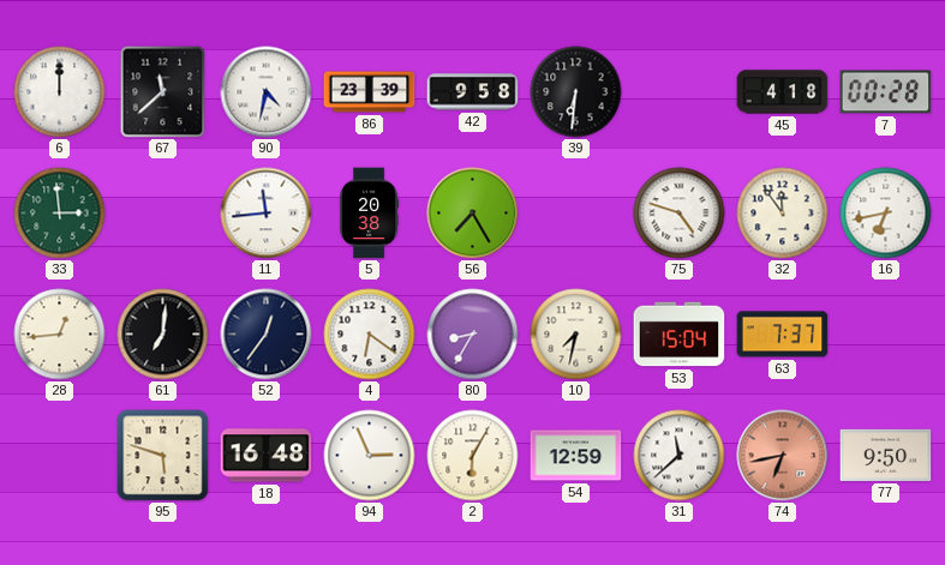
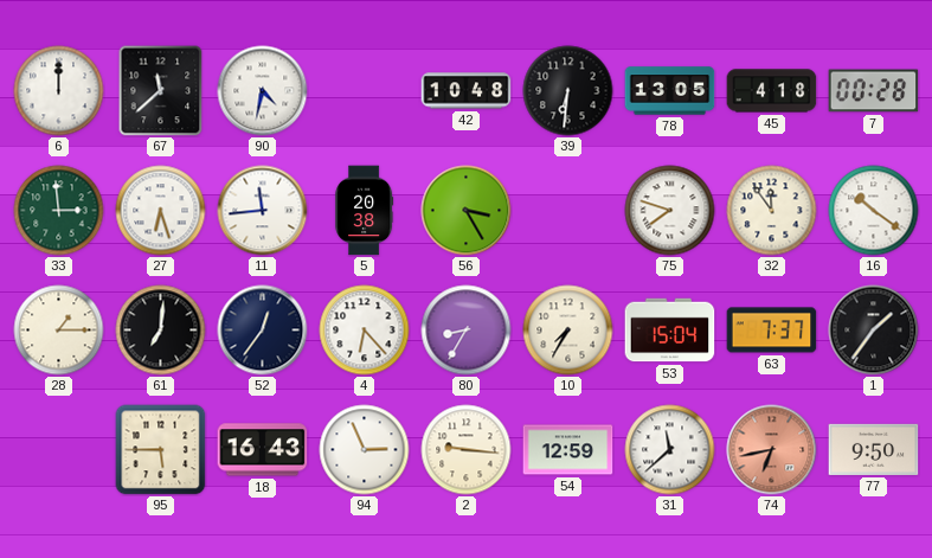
86: 23:39 -> none (370, 92)
42: 9:58 -> 10:48 (467, 91)
78: none -> 13:05 (670, 91)
27: none -> 6:27 (161, 211)
56: 7:25 -> 3:25 (467, 211)
75: 4:48 -> 7:48 (670, 211)
16: 6:43 -> 10:21 (874, 211)
28: 12:44 -> 1:15 (59, 331)
4: 6:21 -> 6:23 (365, 331)
10: 7:32 -> 7:35 (568, 331)
1: none -> 1:36 (874, 331)
95: 5:48 -> 5:45 (161, 450)
18: 16:48 -> 16:43 (263, 450)
2: 6:05 -> 9:16 (467, 450)
